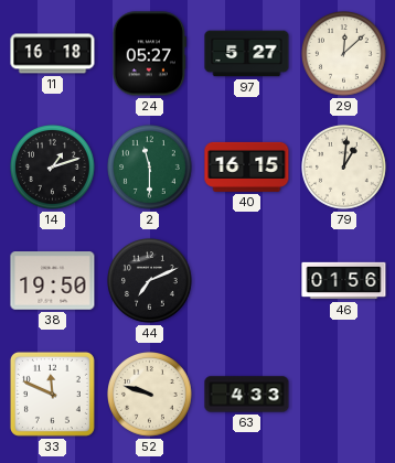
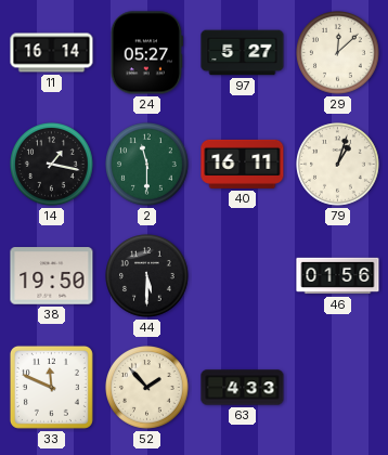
11: 16:18 -> 16:14 (52, 53)
14: 1:12 -> 1:17 (52, 165)
40: 16:15 -> 16:11 (243, 164)
79: 1:01 -> 1:03 (338, 165)
44: 7:11 -> 5:30 (147, 276)
52: 9:48 -> 1:53 (147, 388)
